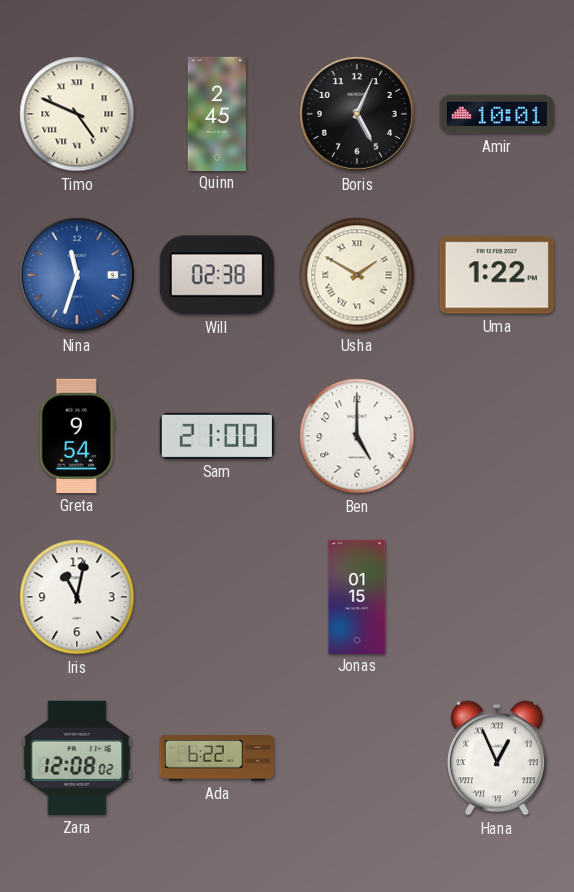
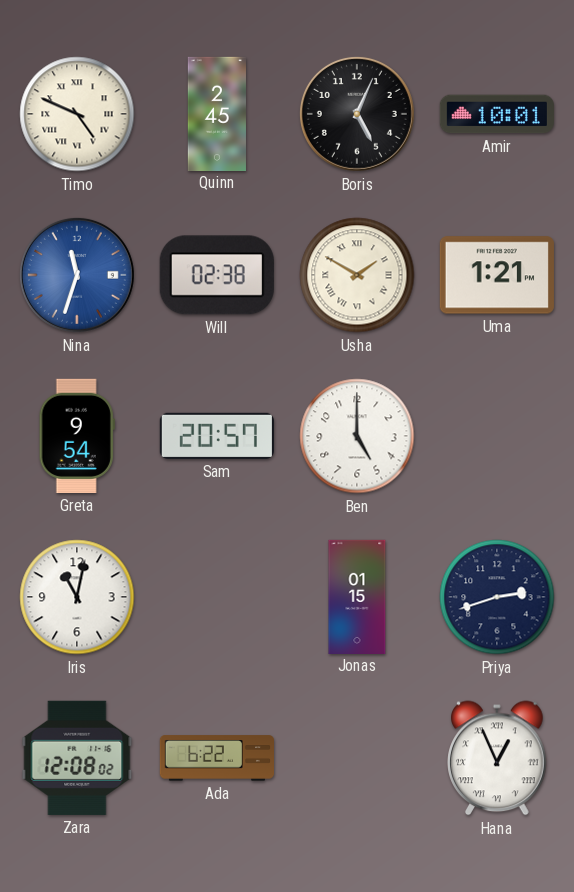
Uma: 1:22 -> 1:21 (497, 275)
Sam: 21:00 -> 20:57 (217, 436)
Priya: none -> 2:42 (497, 597)
